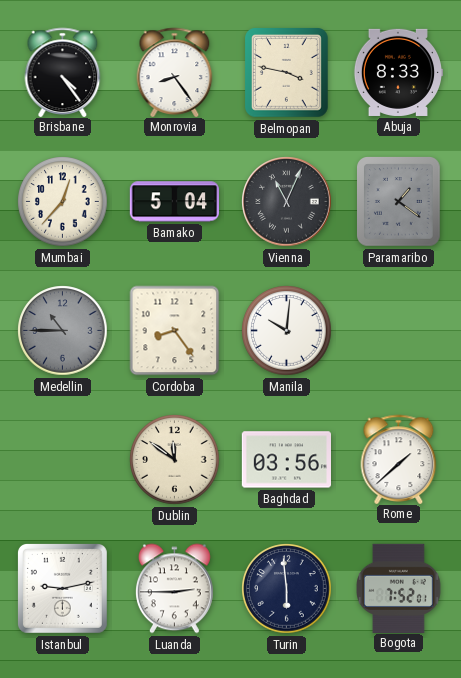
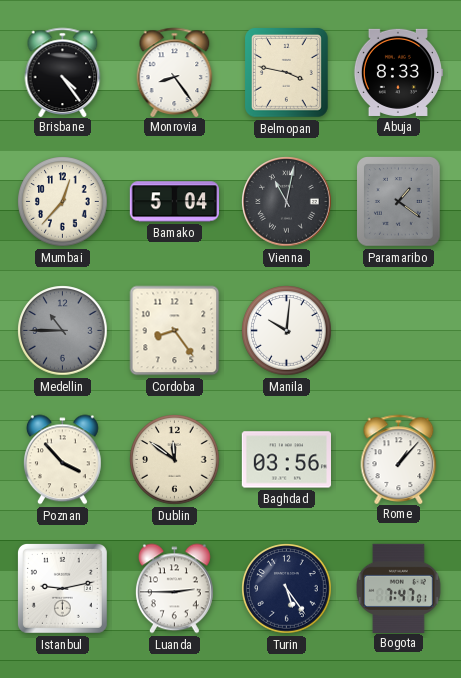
Vienna: 11:04 -> 11:02 (287, 202)
Poznan: none -> 3:53 (62, 460)
Rome: 1:38 -> 1:07 (399, 459)
Turin: 5:59 -> 5:24 (287, 589)
Bogota: 7:52 -> 7:47 (399, 588)
